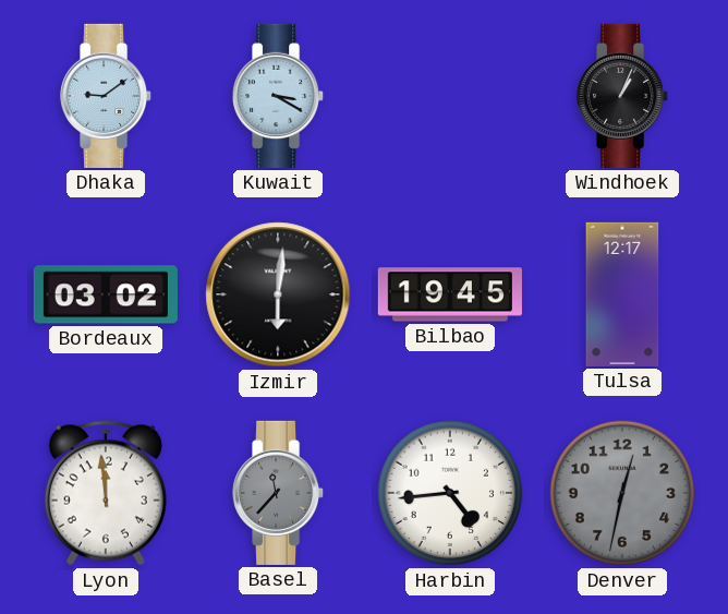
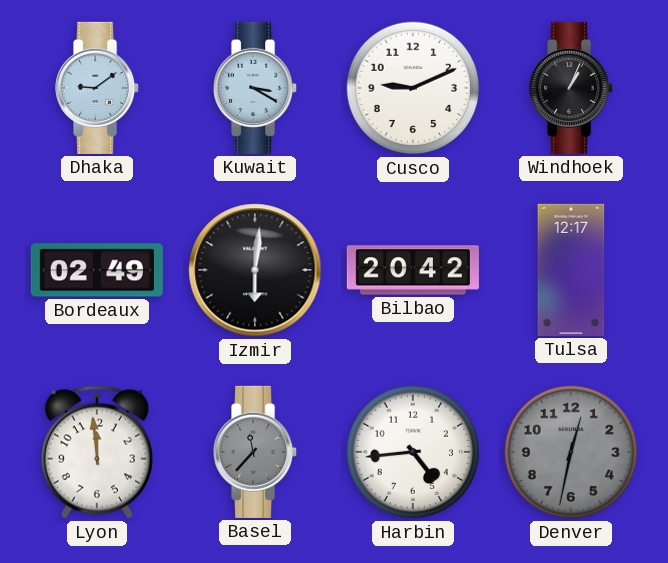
Cusco: none -> 9:11 (413, 88)
Bordeaux: 03:02 -> 02:49 (97, 270)
Bilbao: 19:45 -> 20:42 (413, 270)
